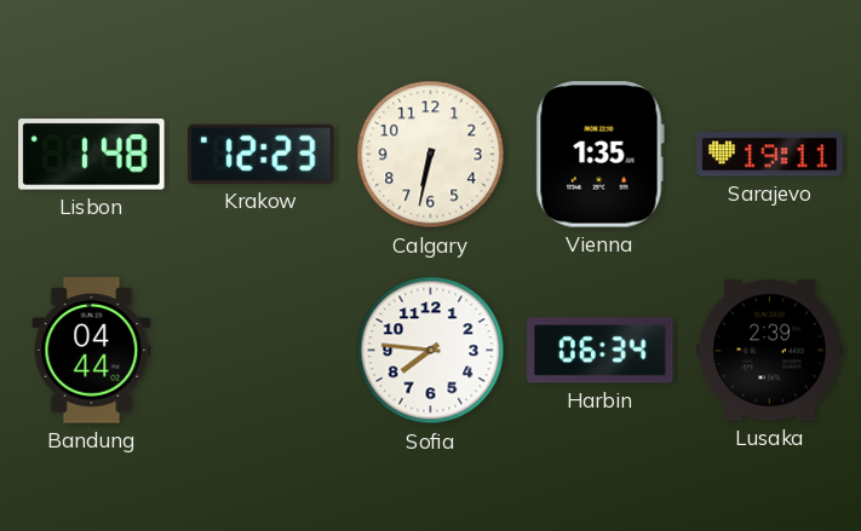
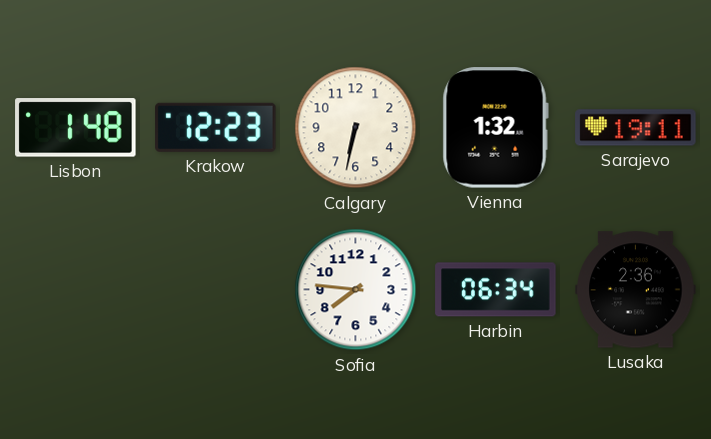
Vienna: 1:35 -> 1:32 (495, 128)
Bandung: 04:44 -> none (92, 351)
Lusaka: 2:39 -> 2:36 (636, 290)
